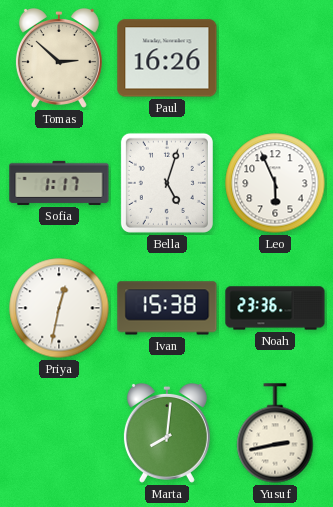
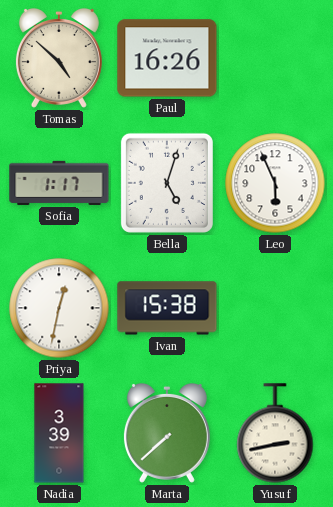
Tomas: 2:52 -> 4:52 (59, 58)
Noah: 23:36 -> none (275, 308)
Nadia: none -> 3:39 (59, 433)
Marta: 8:01 -> 7:38 (167, 433)
